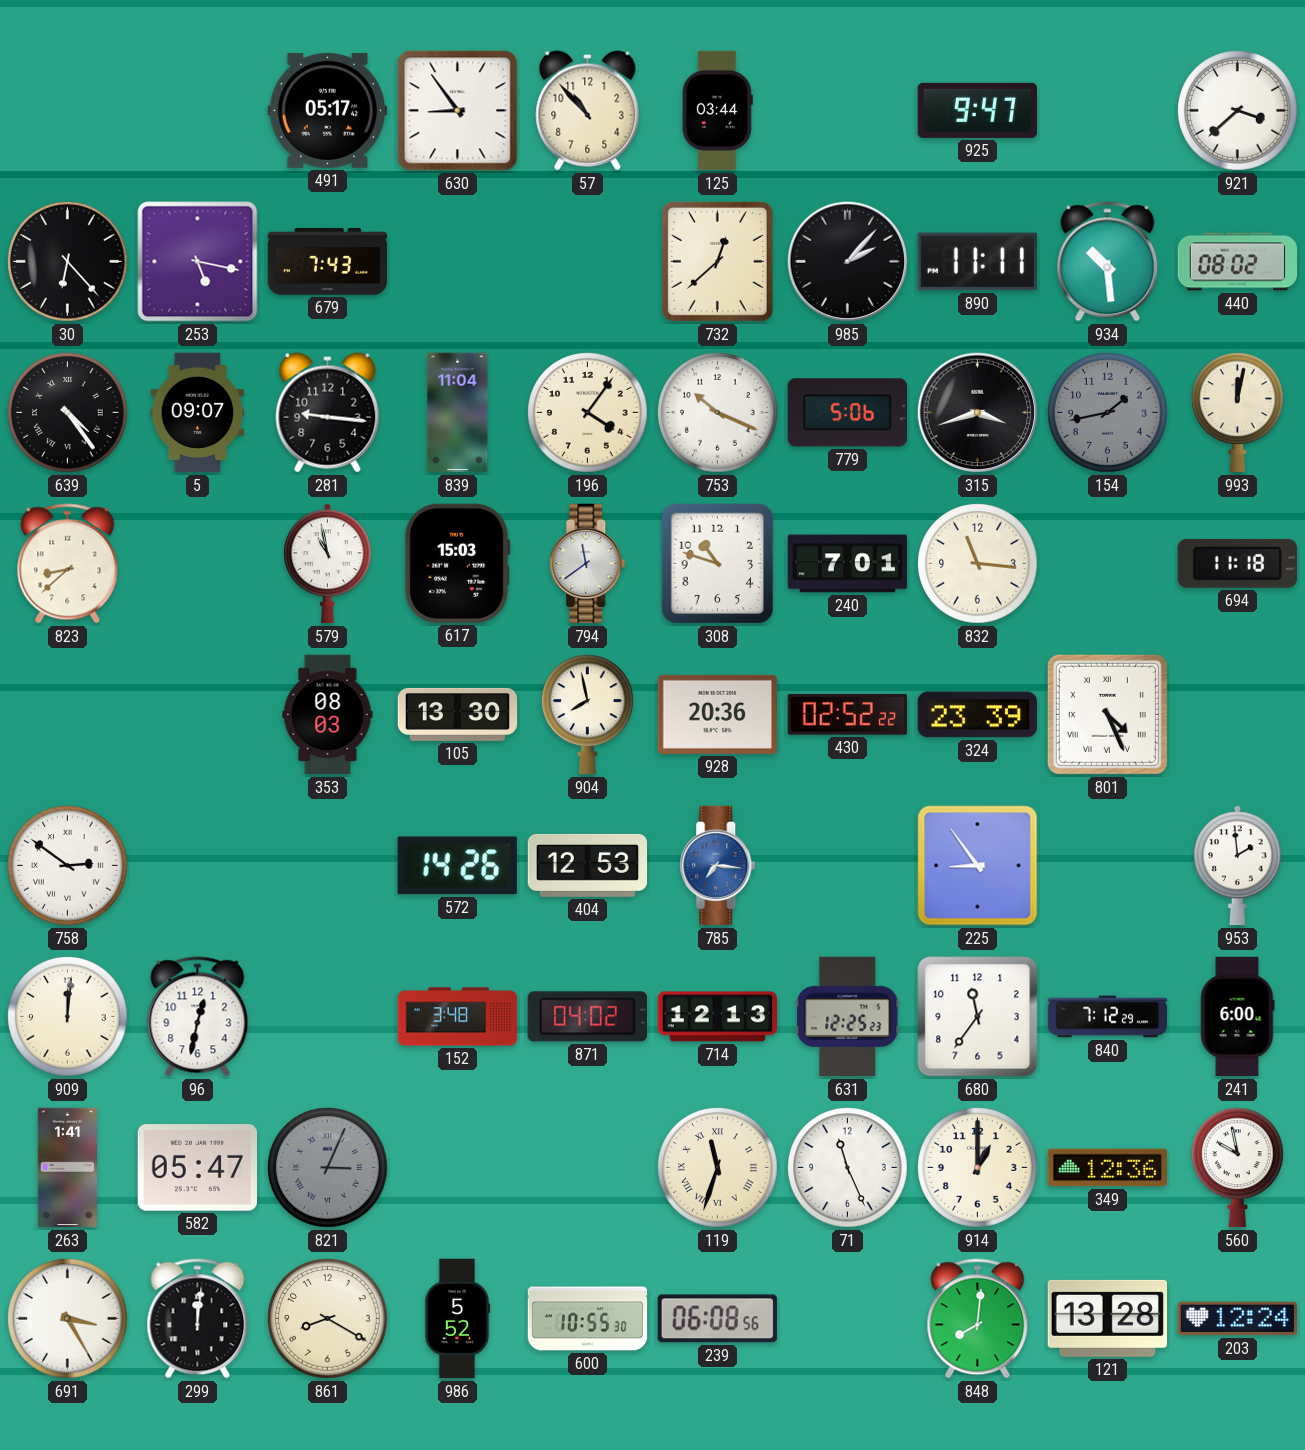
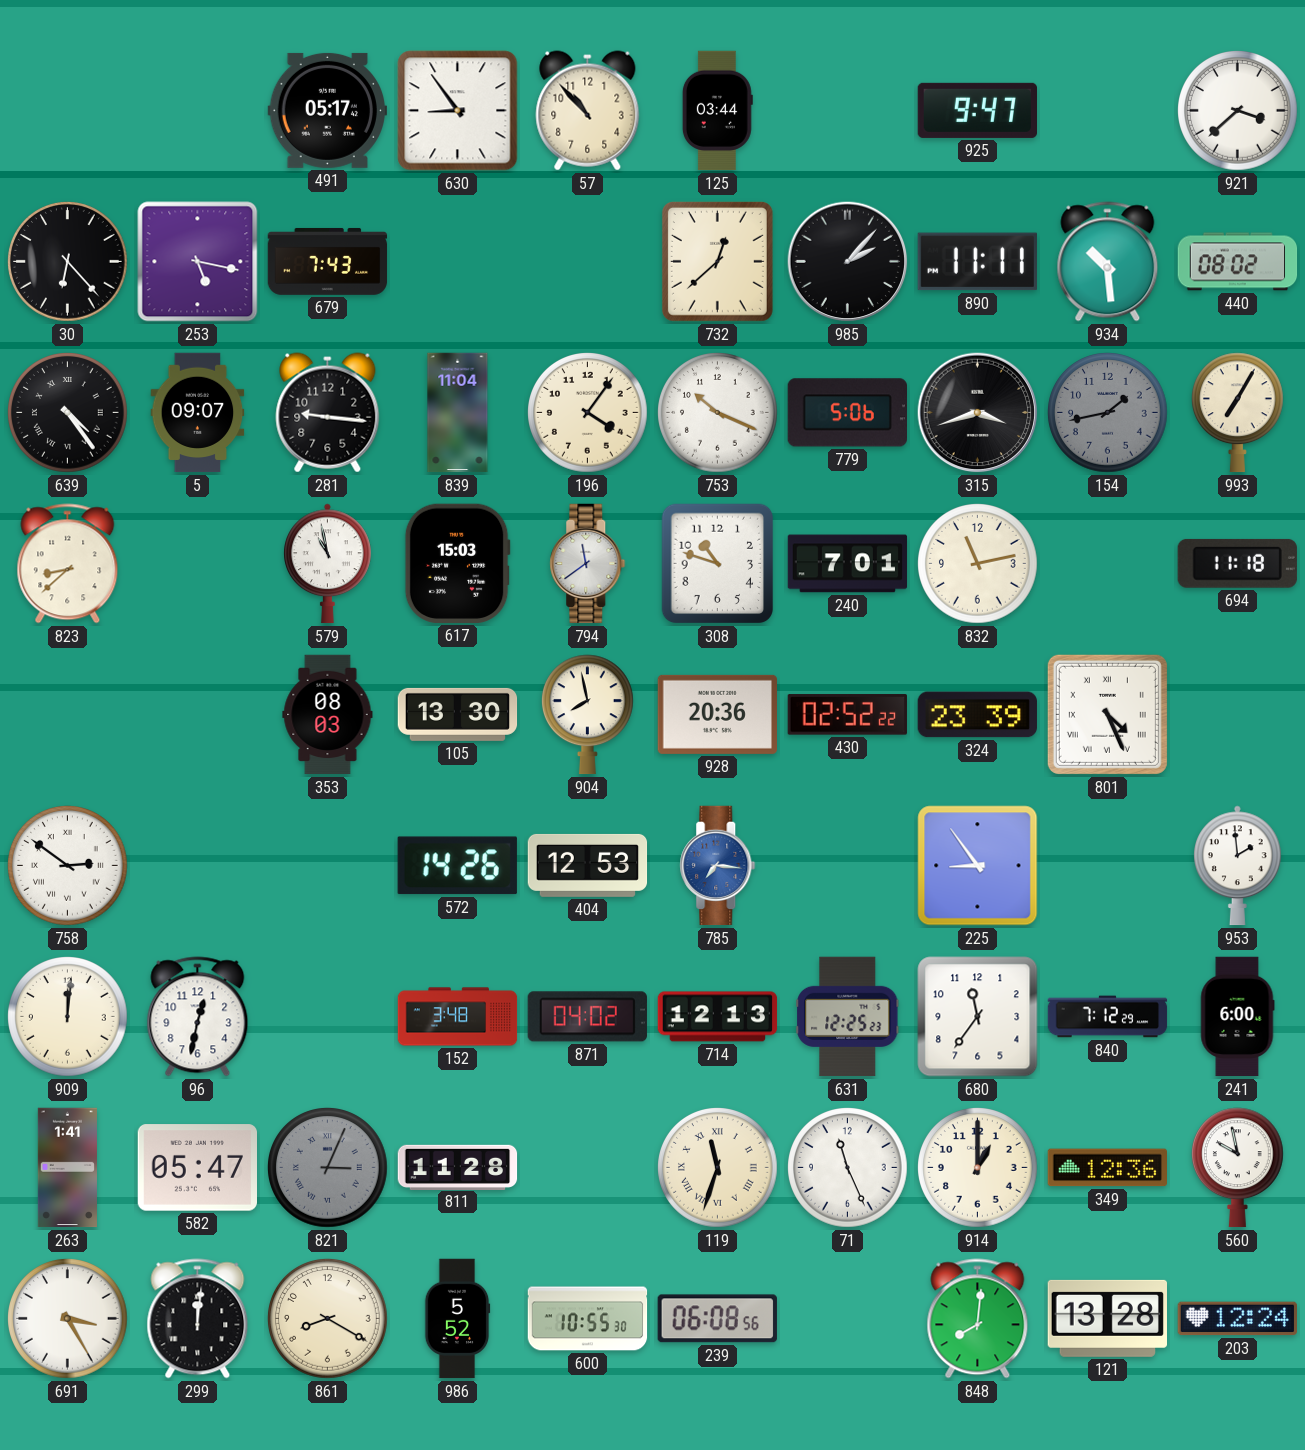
993: 12:02 -> 7:05 (1237, 413)
832: 11:16 -> 11:13 (978, 564)
811: none -> 11:28 (458, 1167)
